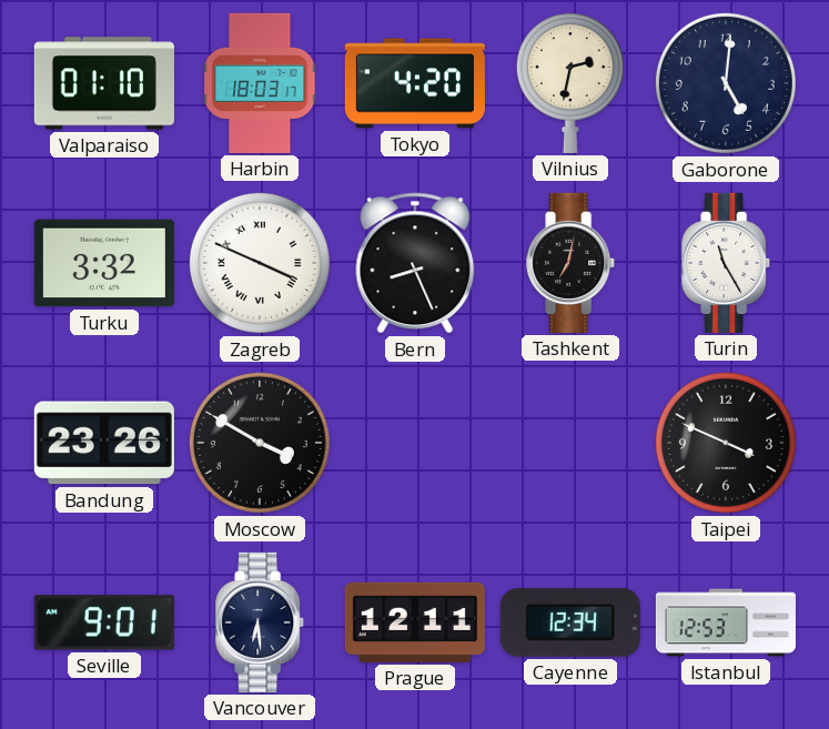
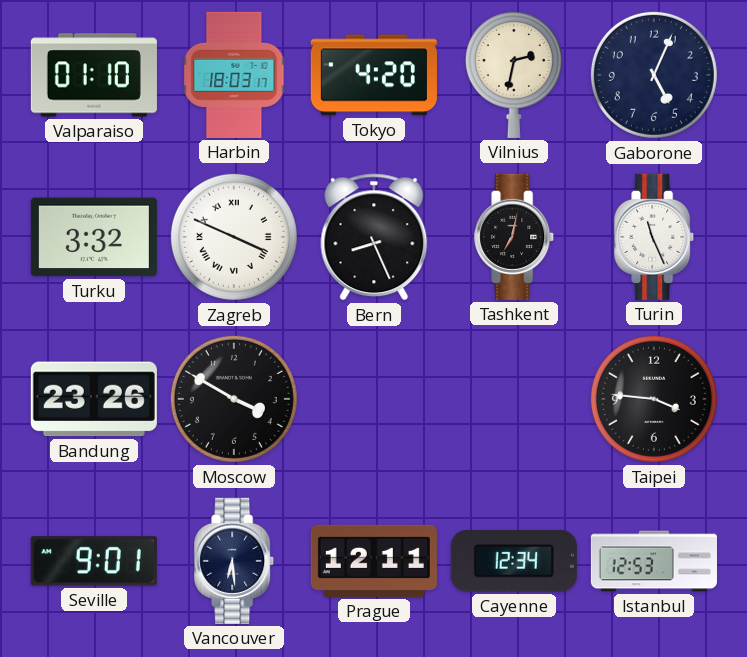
Gaborone: 5:01 -> 5:04 (654, 75)
Turin: 11:25 -> 11:26 (655, 237)
Taipei: 3:49 -> 3:46 (654, 399)
